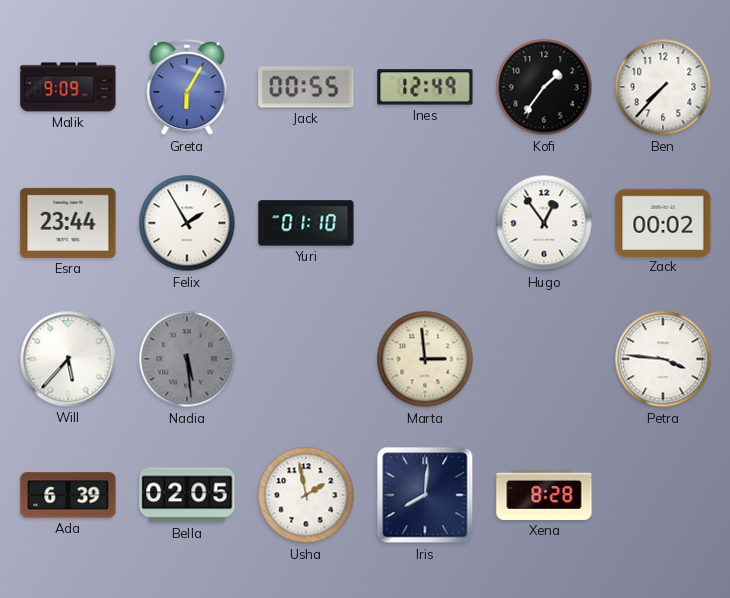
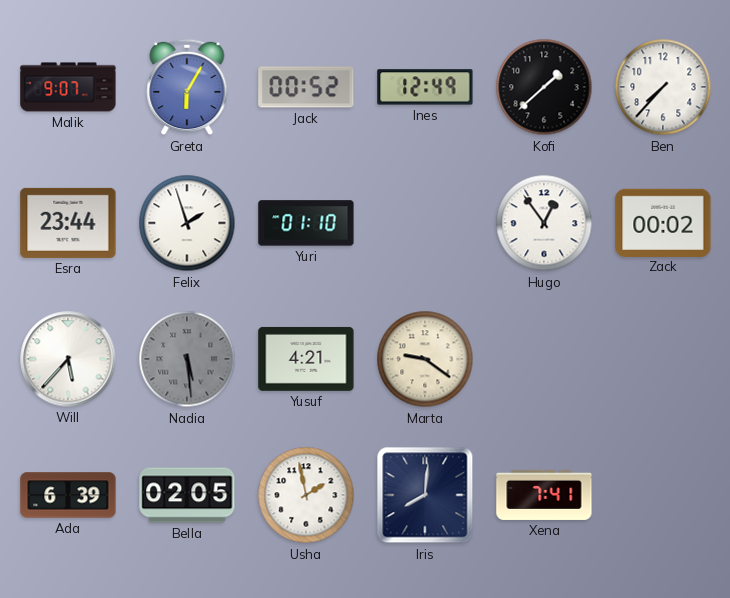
Malik: 9:09 -> 9:07 (68, 87)
Jack: 00:55 -> 00:52 (306, 87)
Kofi: 1:36 -> 1:38 (544, 87)
Felix: 1:55 -> 1:57 (187, 223)
Yusuf: none -> 4:21 (306, 359)
Marta: 2:59 -> 9:21 (425, 359)
Petra: 3:46 -> none (663, 359)
Xena: 8:28 -> 7:41 (544, 495)
